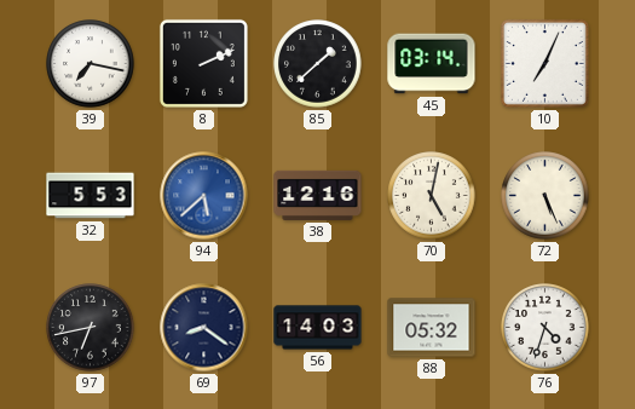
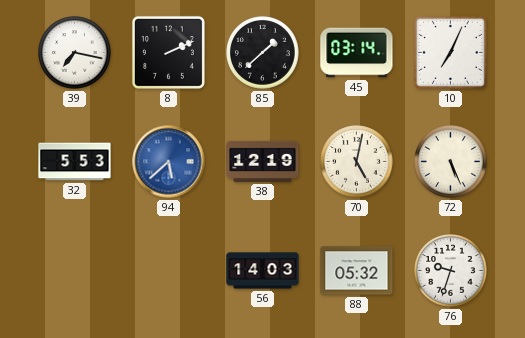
38: 12:16 -> 12:19 (263, 161)
97: 6:43 -> none (91, 328)
69: 8:21 -> none (204, 328)
76: 4:33 -> 9:33 (451, 271)
